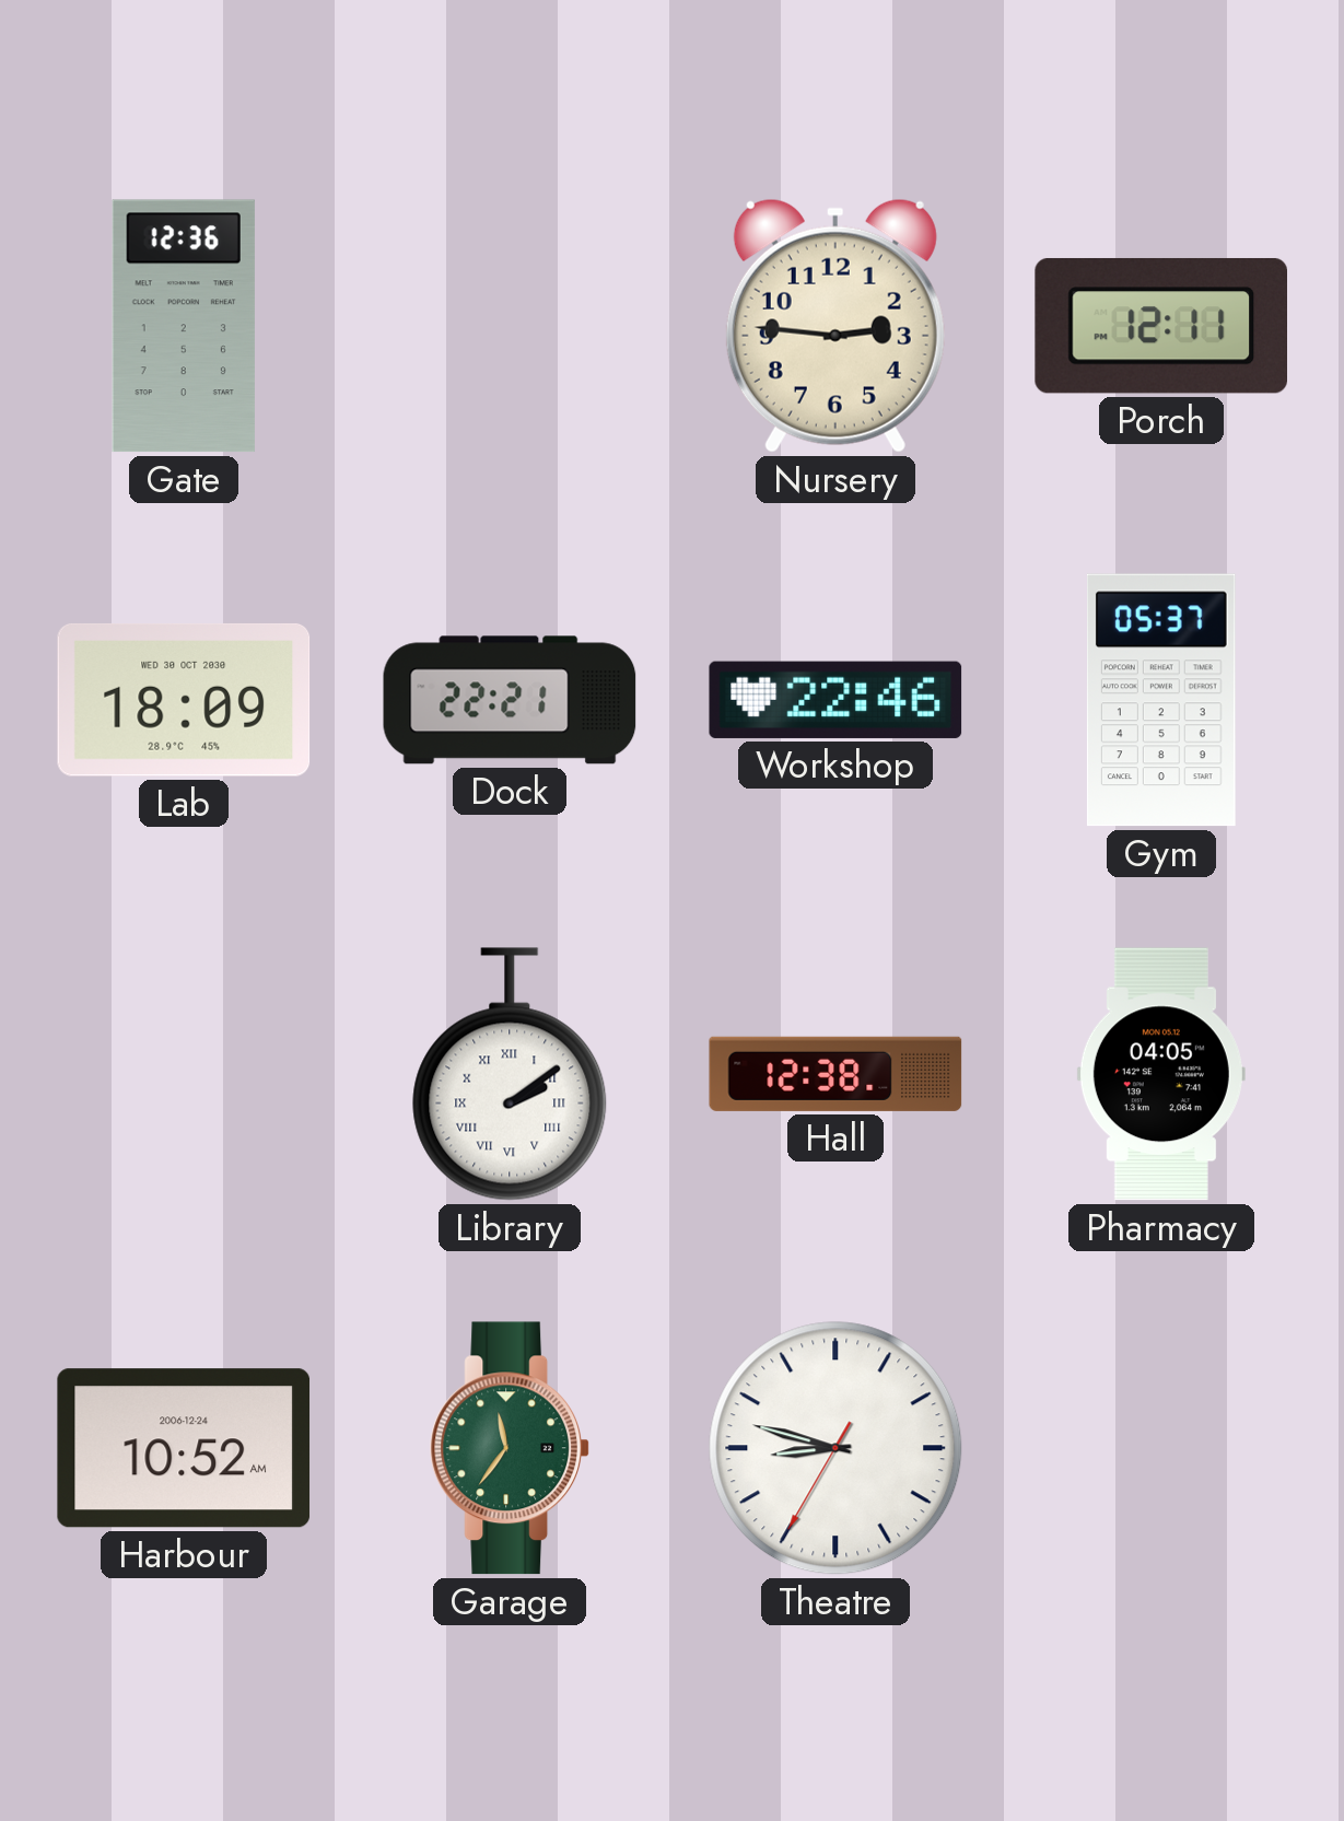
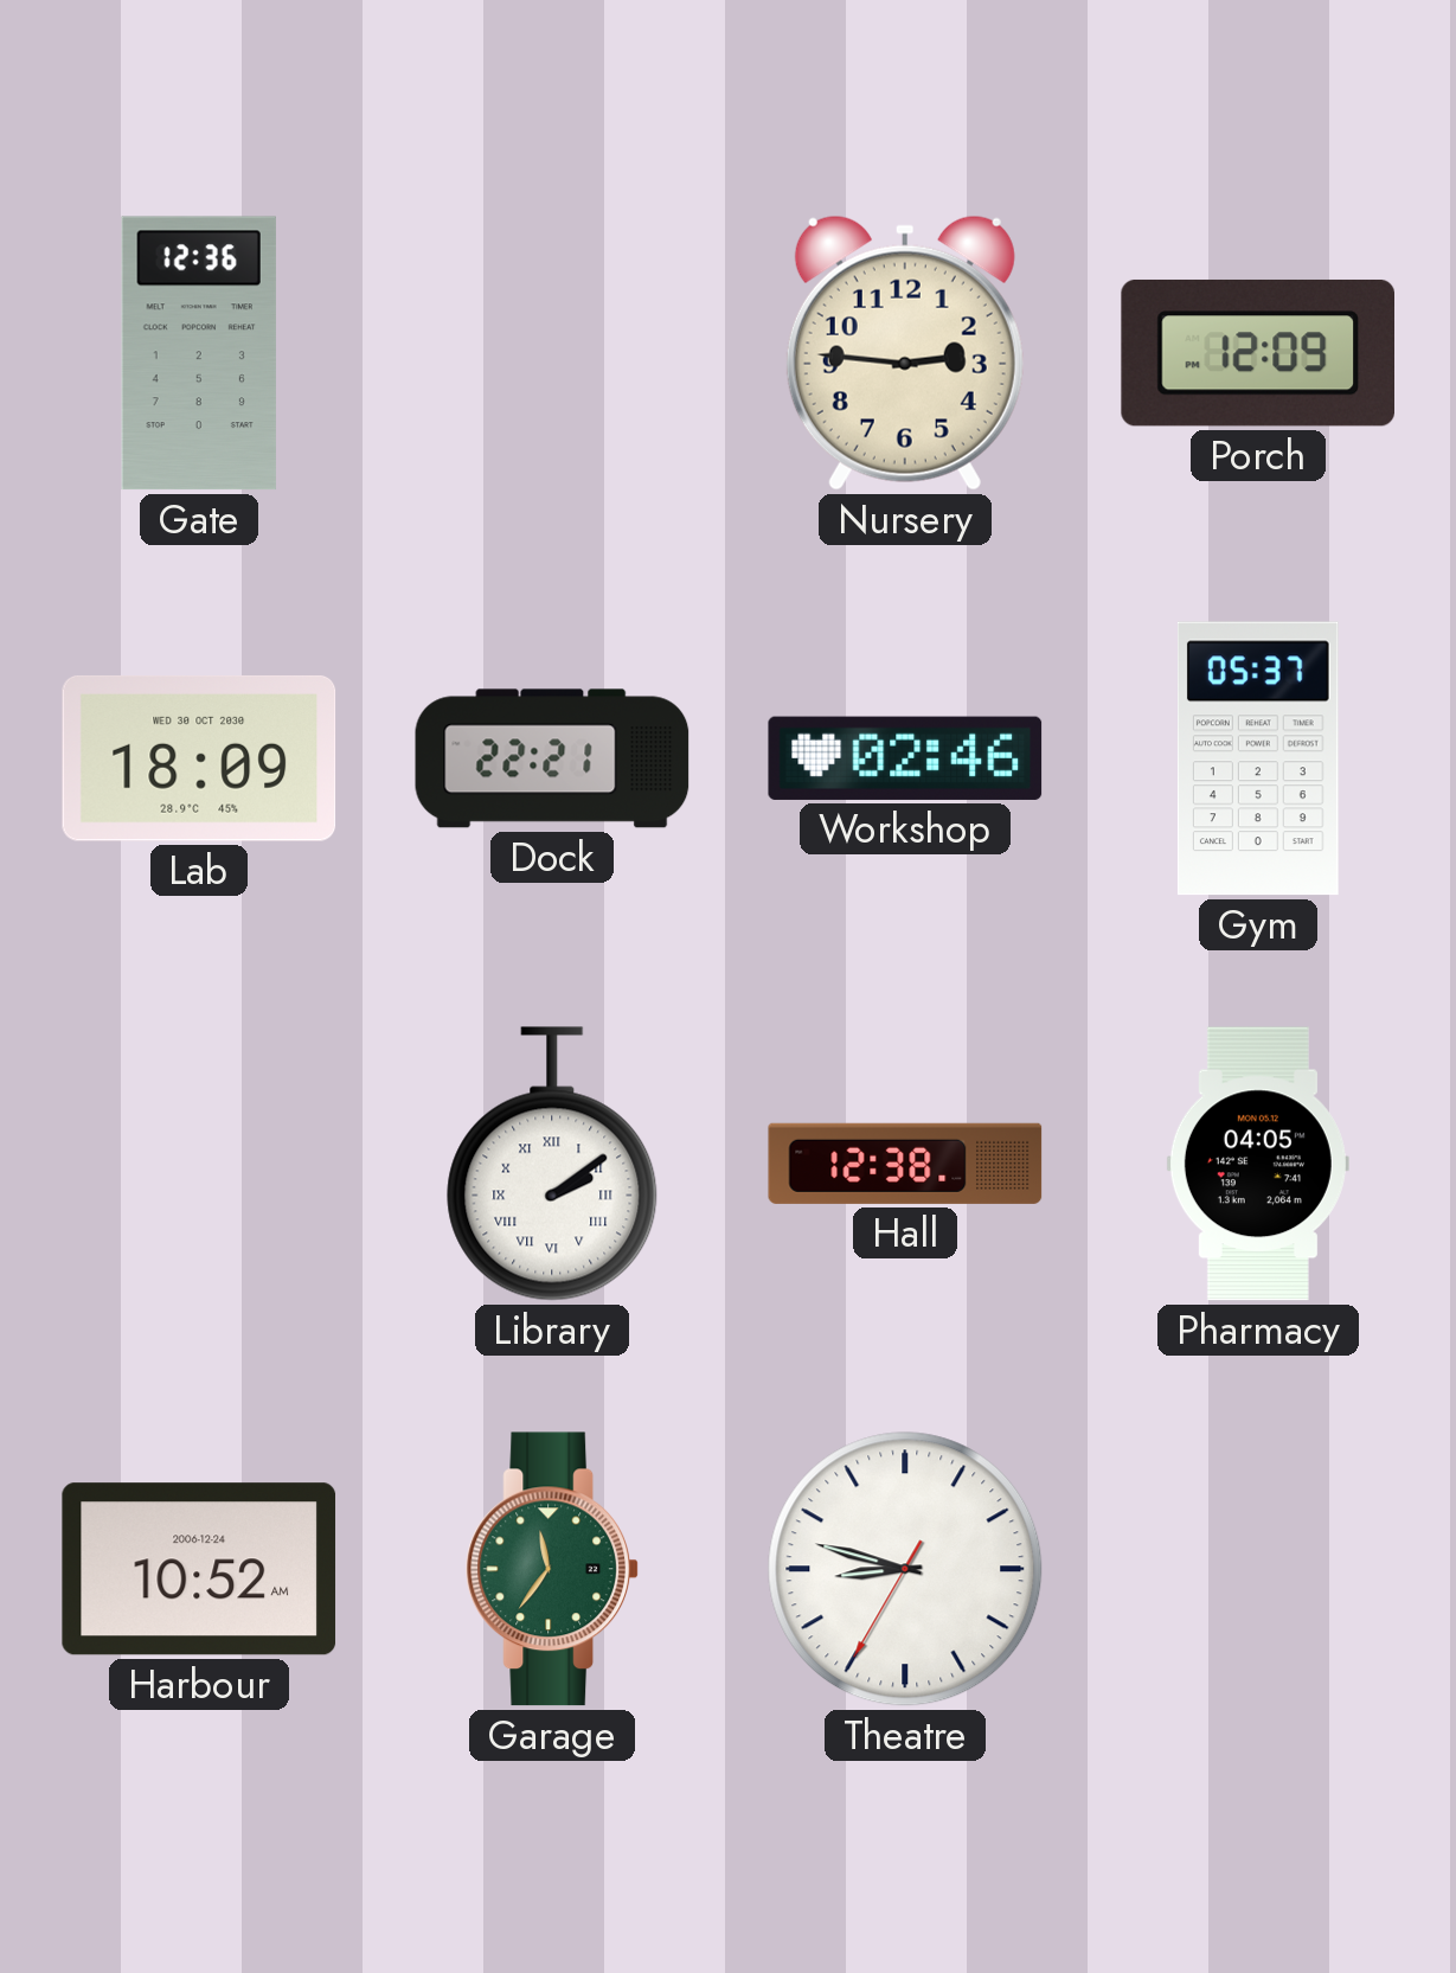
Porch: 12:11 -> 12:09 (1257, 353)
Workshop: 22:46 -> 02:46 (905, 758)
